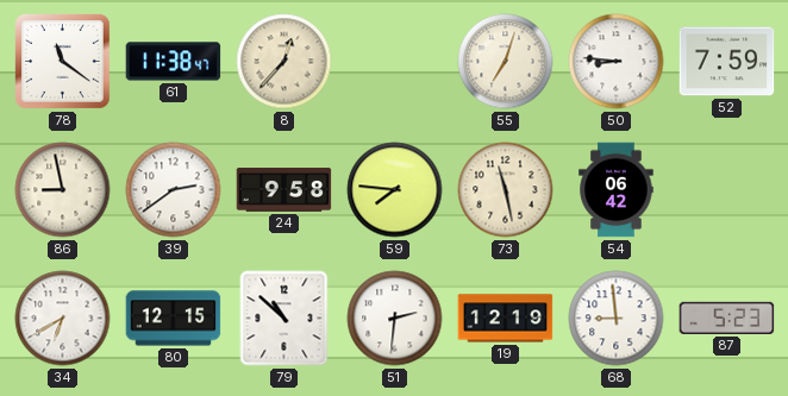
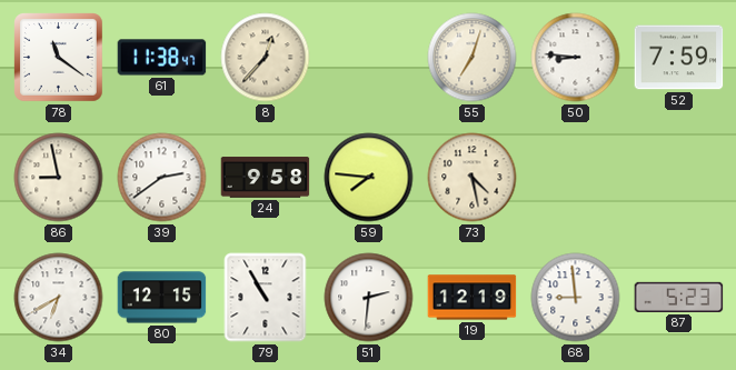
73: 11:28 -> 4:28 (473, 178)
54: 06:42 -> none (617, 190)
79: 10:52 -> 10:55 (266, 298)
